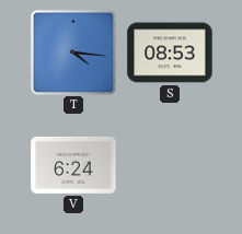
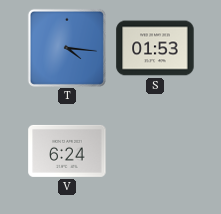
S: 08:53 -> 01:53 (155, 48)
